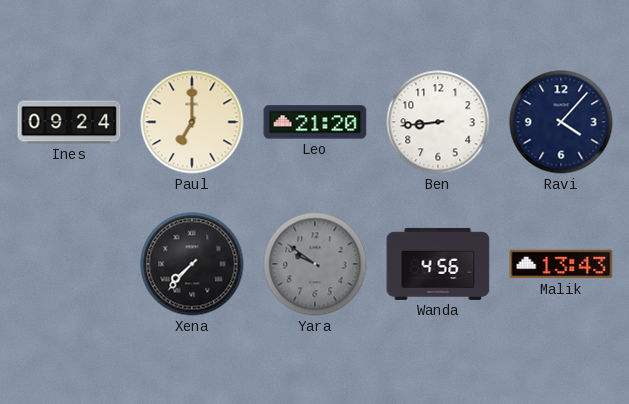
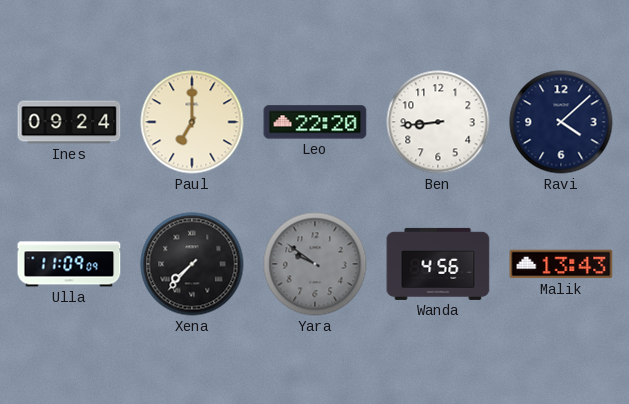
Leo: 21:20 -> 22:20 (315, 122)
Ravi: 4:07 -> 4:08 (561, 122)
Ulla: none -> 11:09 (69, 264)
